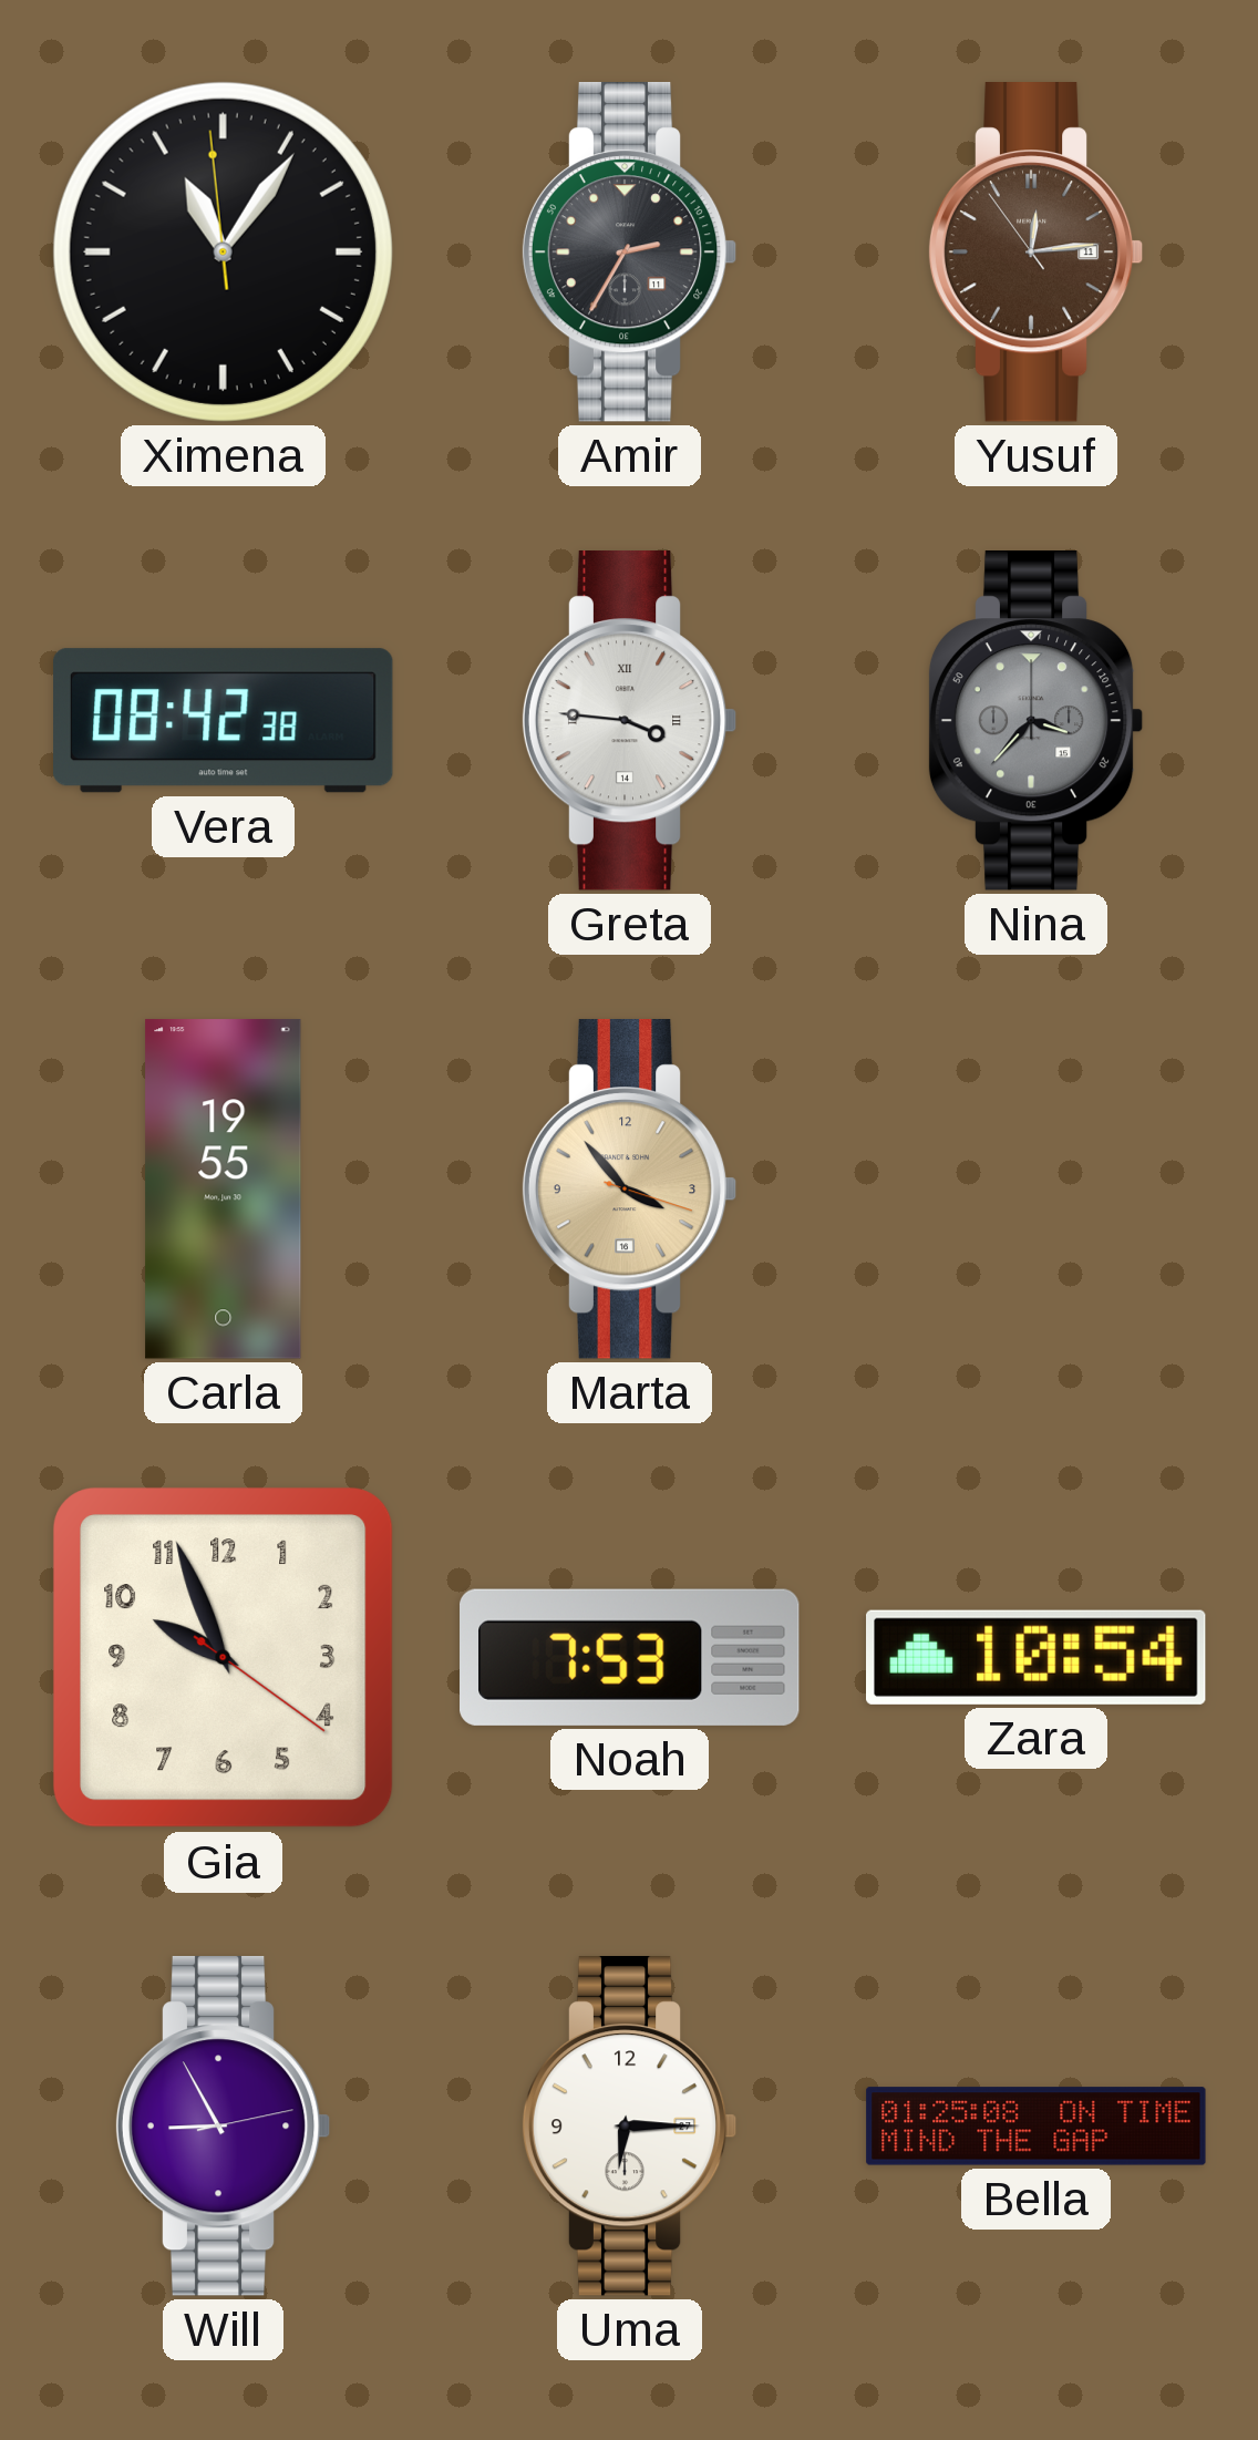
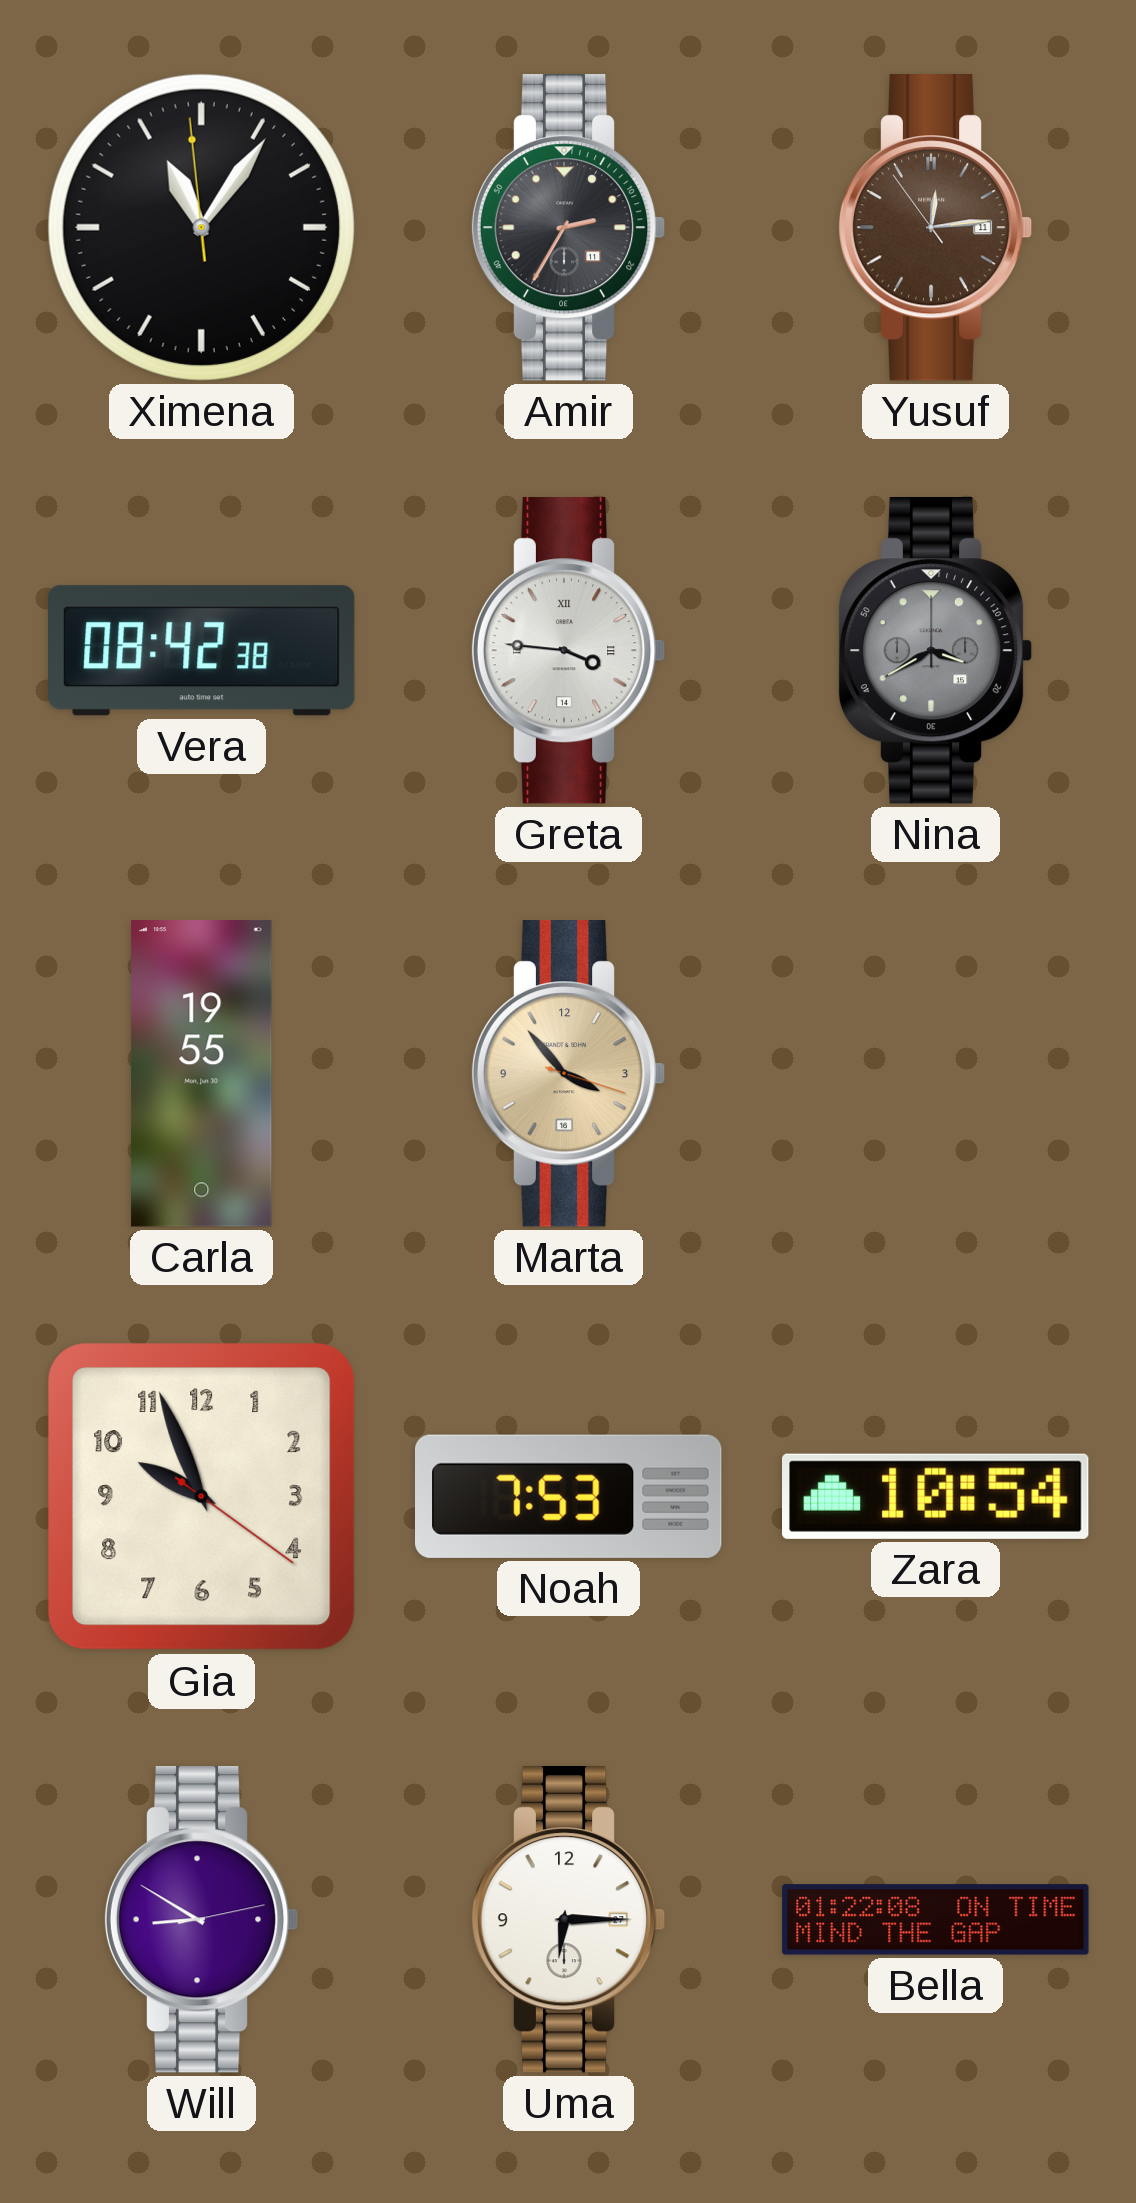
Nina: 3:37 -> 3:40 (935, 651)
Will: 8:55 -> 8:50 (201, 1920)
Bella: 01:25 -> 01:22 (936, 1920)
